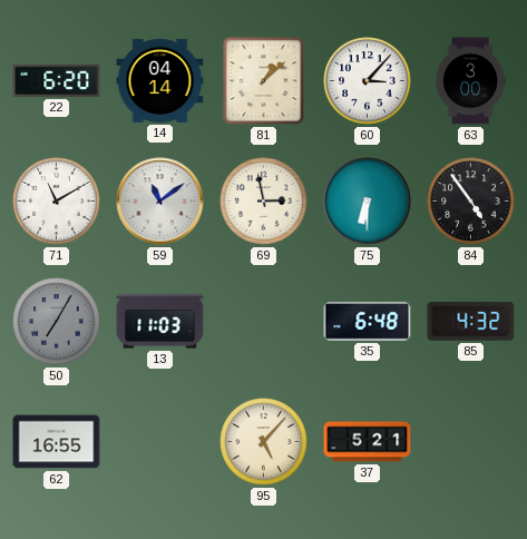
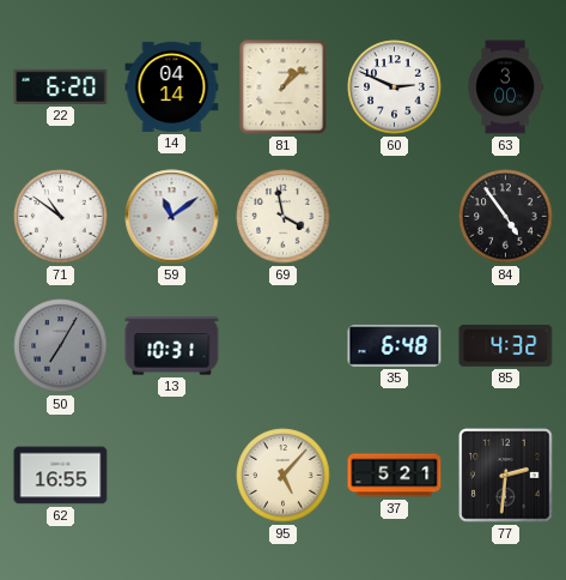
60: 3:07 -> 2:49 (395, 87)
71: 11:10 -> 10:51 (61, 217)
69: 2:58 -> 3:58 (284, 217)
75: 6:30 -> none (368, 202)
13: 11:03 -> 10:31 (172, 346)
77: none -> 2:31 (506, 476)
